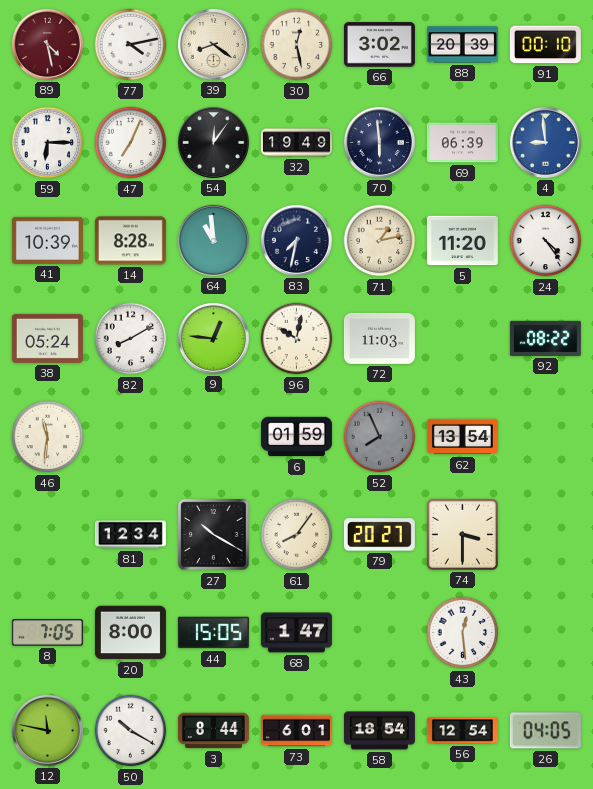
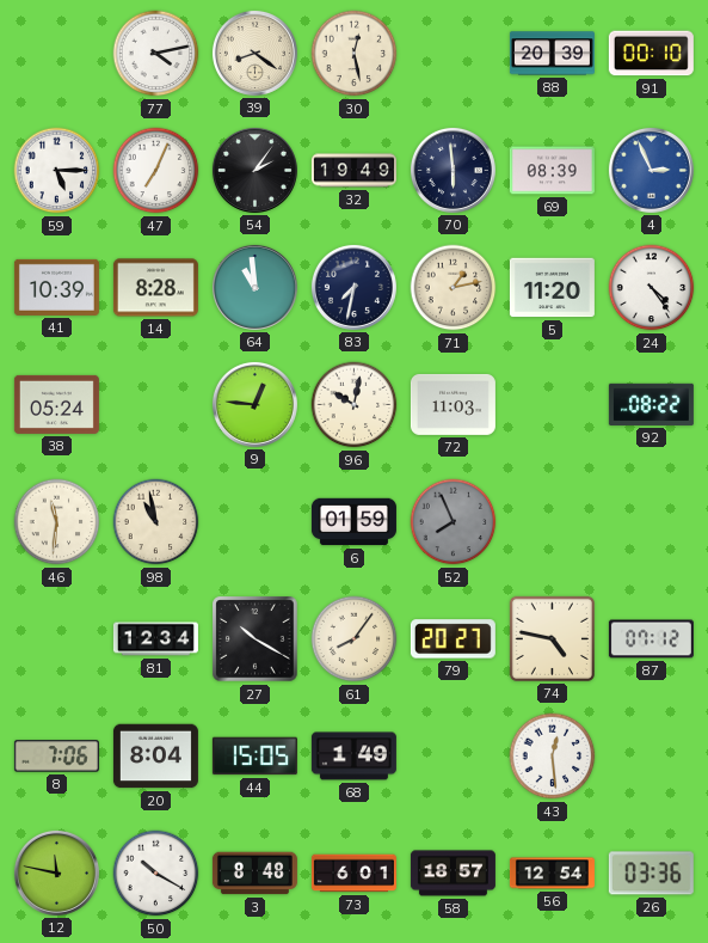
89: 4:28 -> none (47, 44)
66: 3:02 -> none (379, 45)
59: 6:15 -> 5:15 (57, 171)
54: 12:06 -> 2:06 (254, 170)
69: 06:39 -> 08:39 (552, 171)
4: 8:59 -> 2:56 (651, 170)
82: 8:10 -> none (131, 339)
98: none -> 10:58 (156, 522)
62: 13:54 -> none (462, 437)
74: 3:30 -> 4:47 (552, 638)
87: none -> 07:12 (651, 639)
8: 7:05 -> 7:06 (56, 757)
20: 8:00 -> 8:04 (155, 757)
68: 1:47 -> 1:49 (353, 757)
3: 8:44 -> 8:48 (254, 874)
58: 18:54 -> 18:57 (452, 874)
26: 04:05 -> 03:36 (651, 874)
